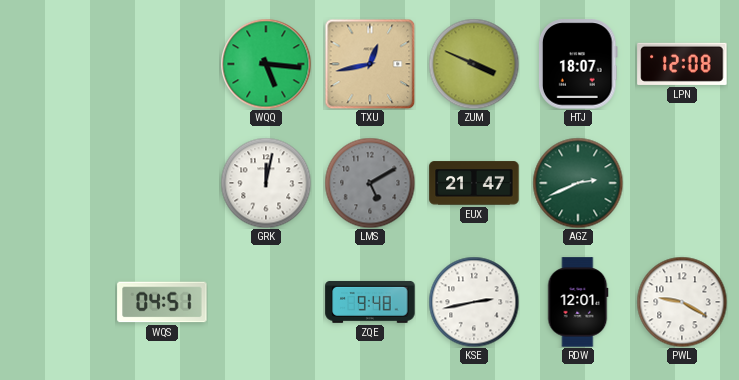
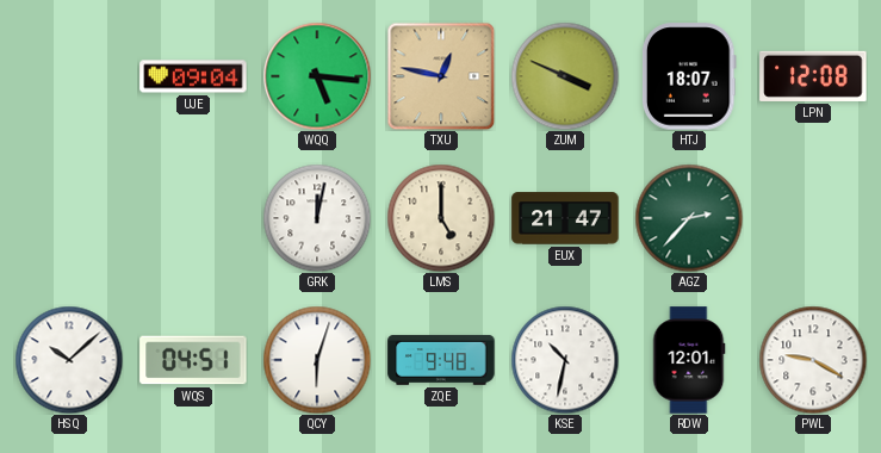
UJE: none -> 09:04 (193, 76)
TXU: 12:43 -> 12:47 (441, 76)
LMS: 5:10 -> 5:00 (441, 218)
LMS dial: grey -> cream (441, 218)
AGZ: 2:41 -> 2:37 (689, 218)
HSQ: none -> 10:08 (69, 360)
QCY: none -> 6:03 (317, 360)
KSE: 2:43 -> 10:32 (565, 360)
